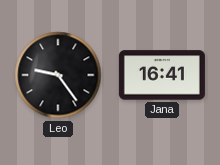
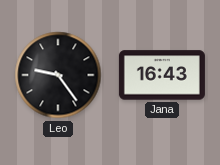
Jana: 16:41 -> 16:43 (162, 75)
